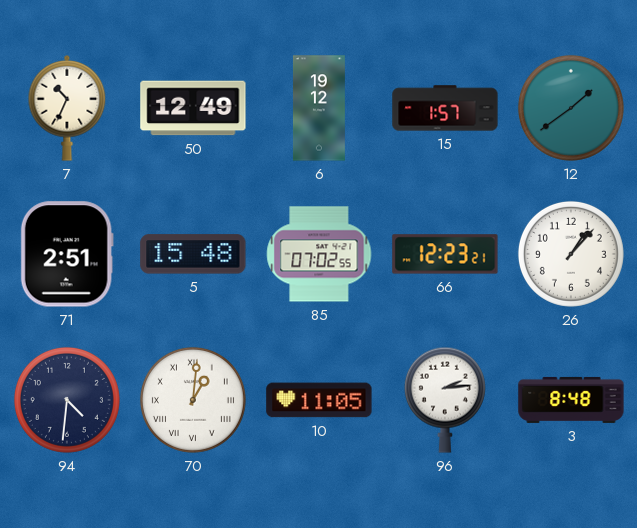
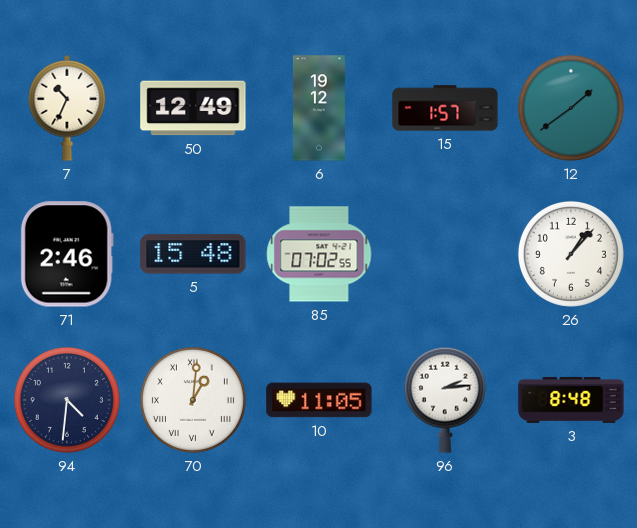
71: 2:51 -> 2:46 (67, 254)
66: 12:23 -> none (445, 254)
